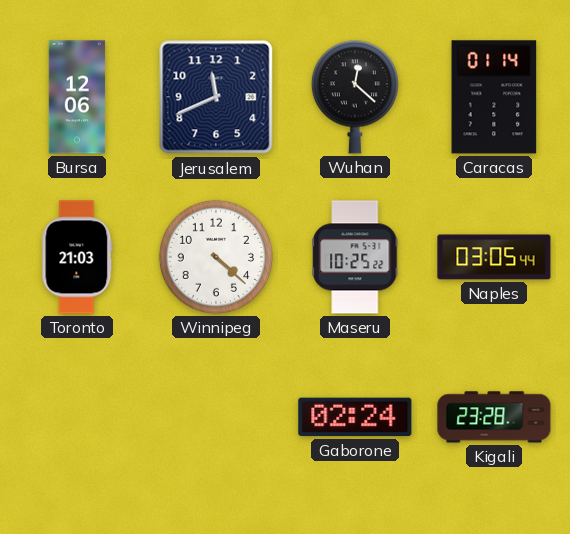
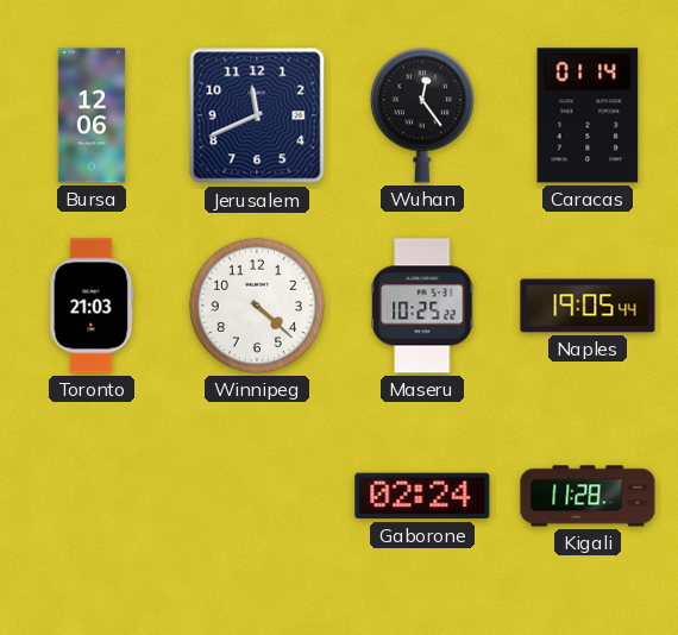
Wuhan: 12:22 -> 12:24 (422, 115)
Naples: 03:05 -> 19:05 (588, 306)
Kigali: 23:28 -> 11:28 (588, 496)
